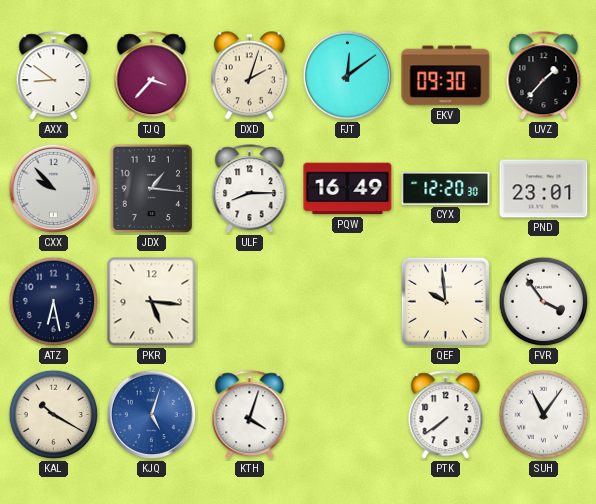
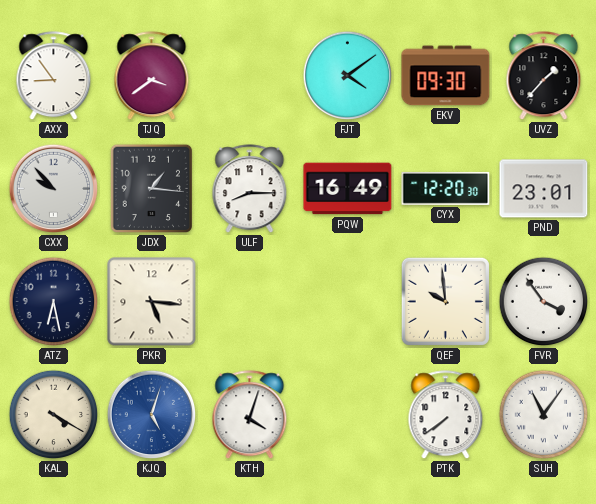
AXX: 8:51 -> 8:54 (54, 76)
TJQ: 3:37 -> 3:39 (152, 76)
DXD: 2:03 -> none (249, 76)
FJT: 12:09 -> 4:09 (348, 76)
KAL: 10:20 -> 4:20 (54, 415)
